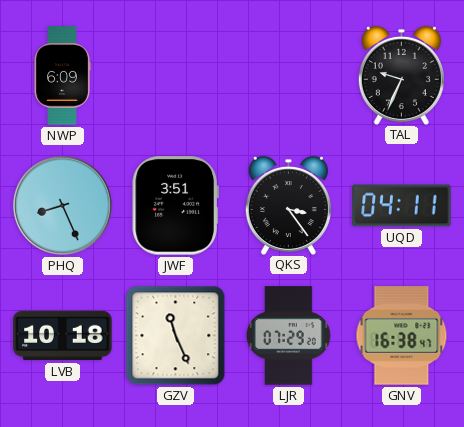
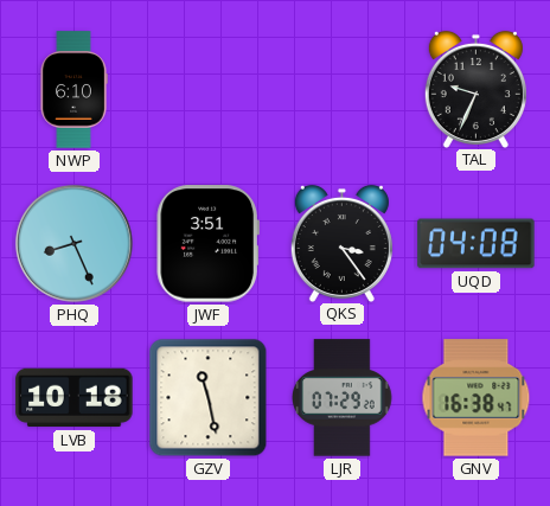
NWP: 6:09 -> 6:10 (73, 90)
UQD: 04:11 -> 04:08 (477, 244)
GZV: 11:26 -> 11:28 (209, 398)
